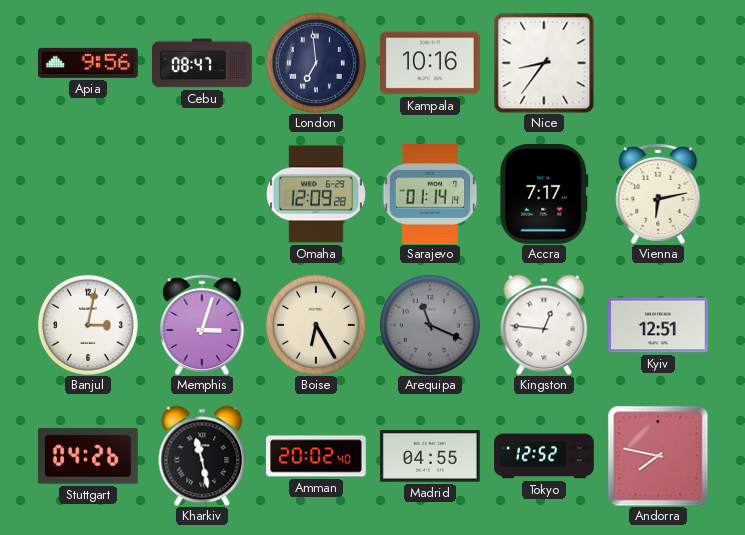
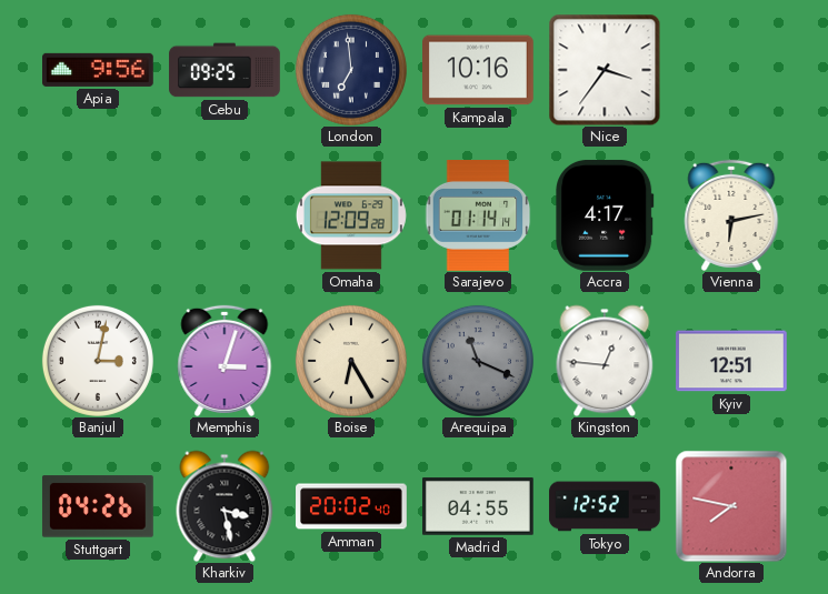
Cebu: 08:47 -> 09:25 (225, 70)
Nice: 8:36 -> 3:36 (605, 70)
Accra: 7:17 -> 4:17 (605, 215)
Kharkiv: 11:28 -> 3:28 (225, 506)
